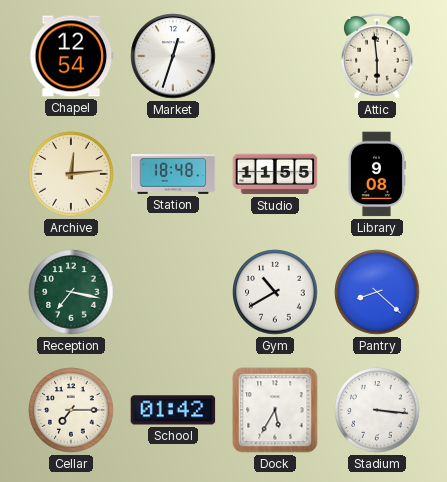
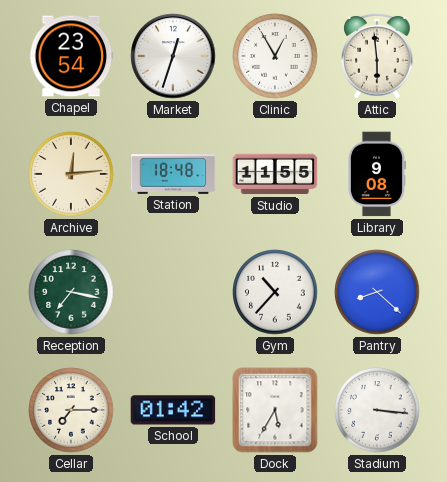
Chapel: 12:54 -> 23:54 (71, 56)
Clinic: none -> 12:55 (275, 56)
Gym: 10:40 -> 10:37 (275, 292)
